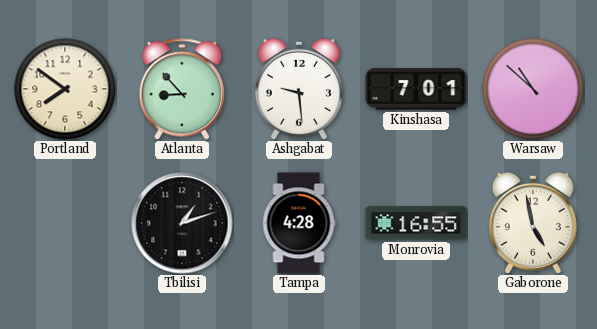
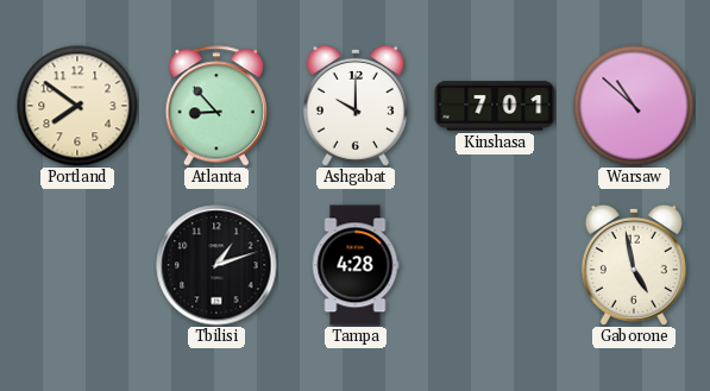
Ashgabat: 9:29 -> 10:00 (356, 106)
Monrovia: 16:55 -> none (416, 223)
